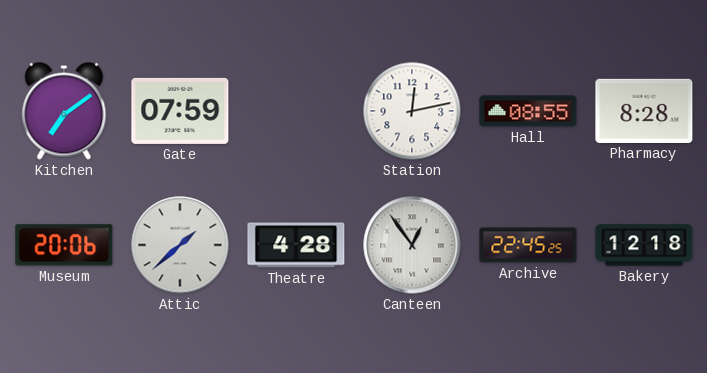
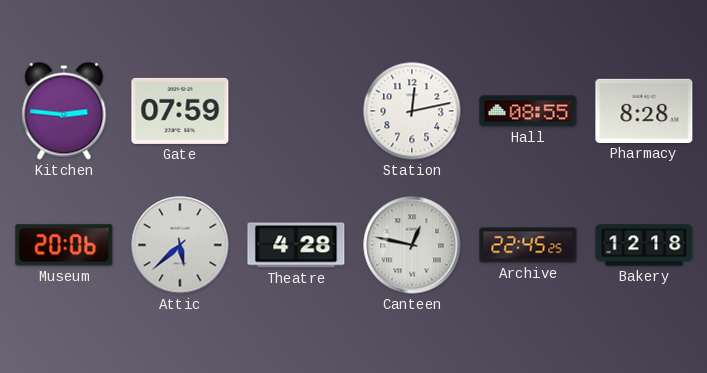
Kitchen: 7:09 -> 2:46 (64, 111)
Attic: 1:38 -> 5:38 (180, 245)
Canteen: 12:54 -> 12:47 (412, 245)
